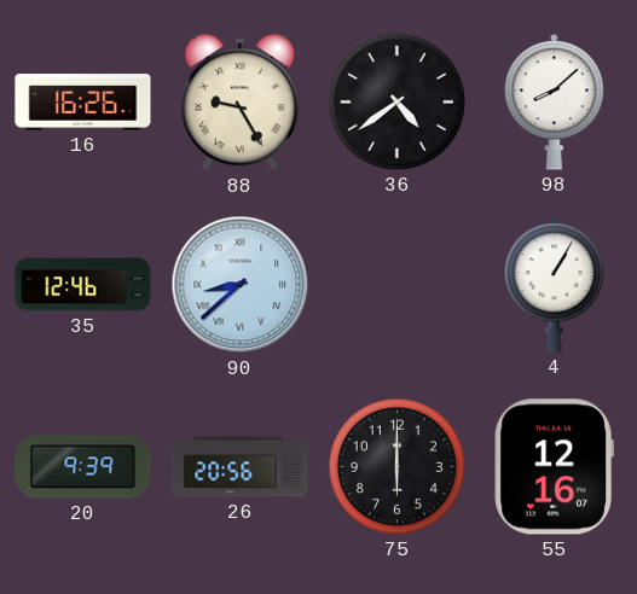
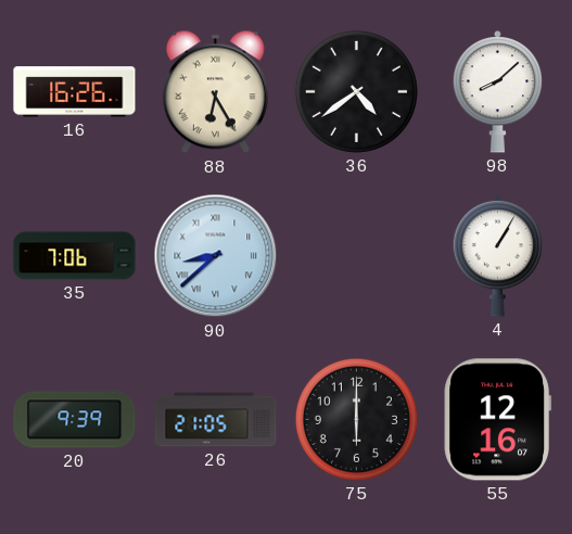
88: 9:25 -> 6:25 (215, 92)
35: 12:46 -> 7:06 (75, 256)
26: 20:56 -> 21:05 (216, 420)
